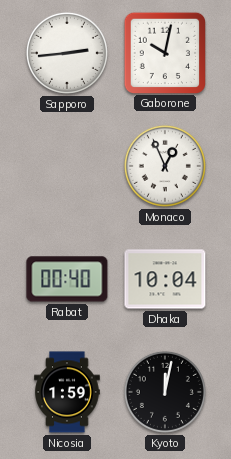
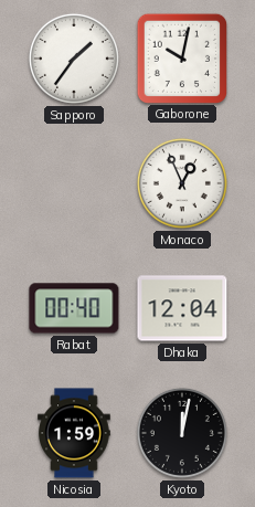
Sapporo: 2:44 -> 1:36 (74, 59)
Dhaka: 10:04 -> 12:04 (182, 308)
